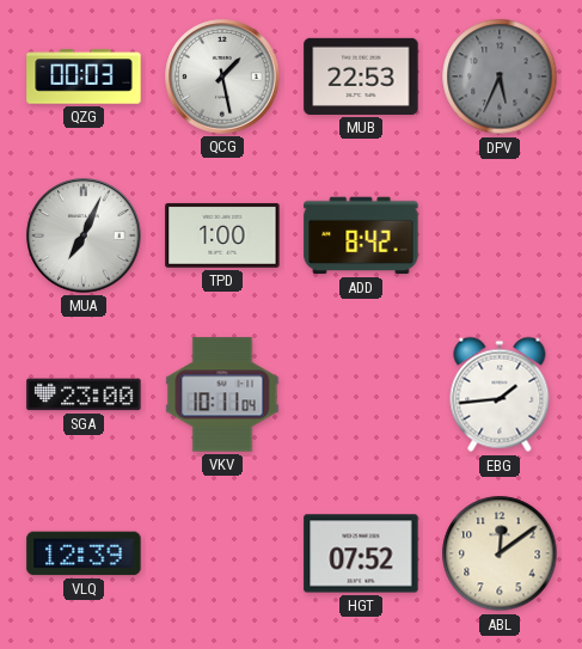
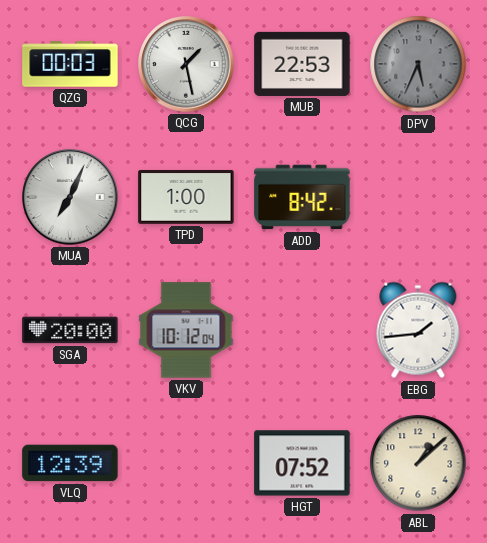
SGA: 23:00 -> 20:00 (70, 330)
VKV: 10:11 -> 10:12 (186, 330)
ABL: 12:09 -> 1:08 (418, 463)
